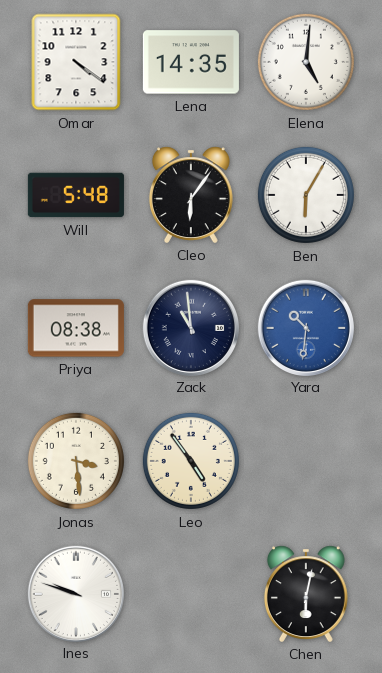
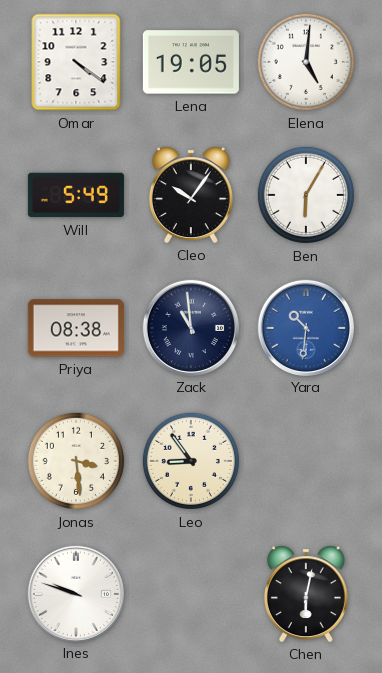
Lena: 14:35 -> 19:05 (191, 62)
Will: 5:48 -> 5:49 (76, 195)
Cleo: 6:06 -> 10:06 (191, 195)
Leo: 4:54 -> 8:54 (191, 461)
